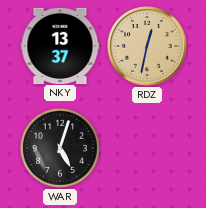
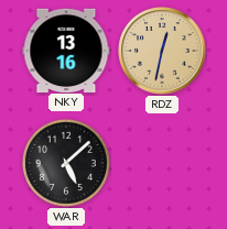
NKY: 13:37 -> 13:16 (66, 50)
WAR: 5:03 -> 5:08 (66, 163)
